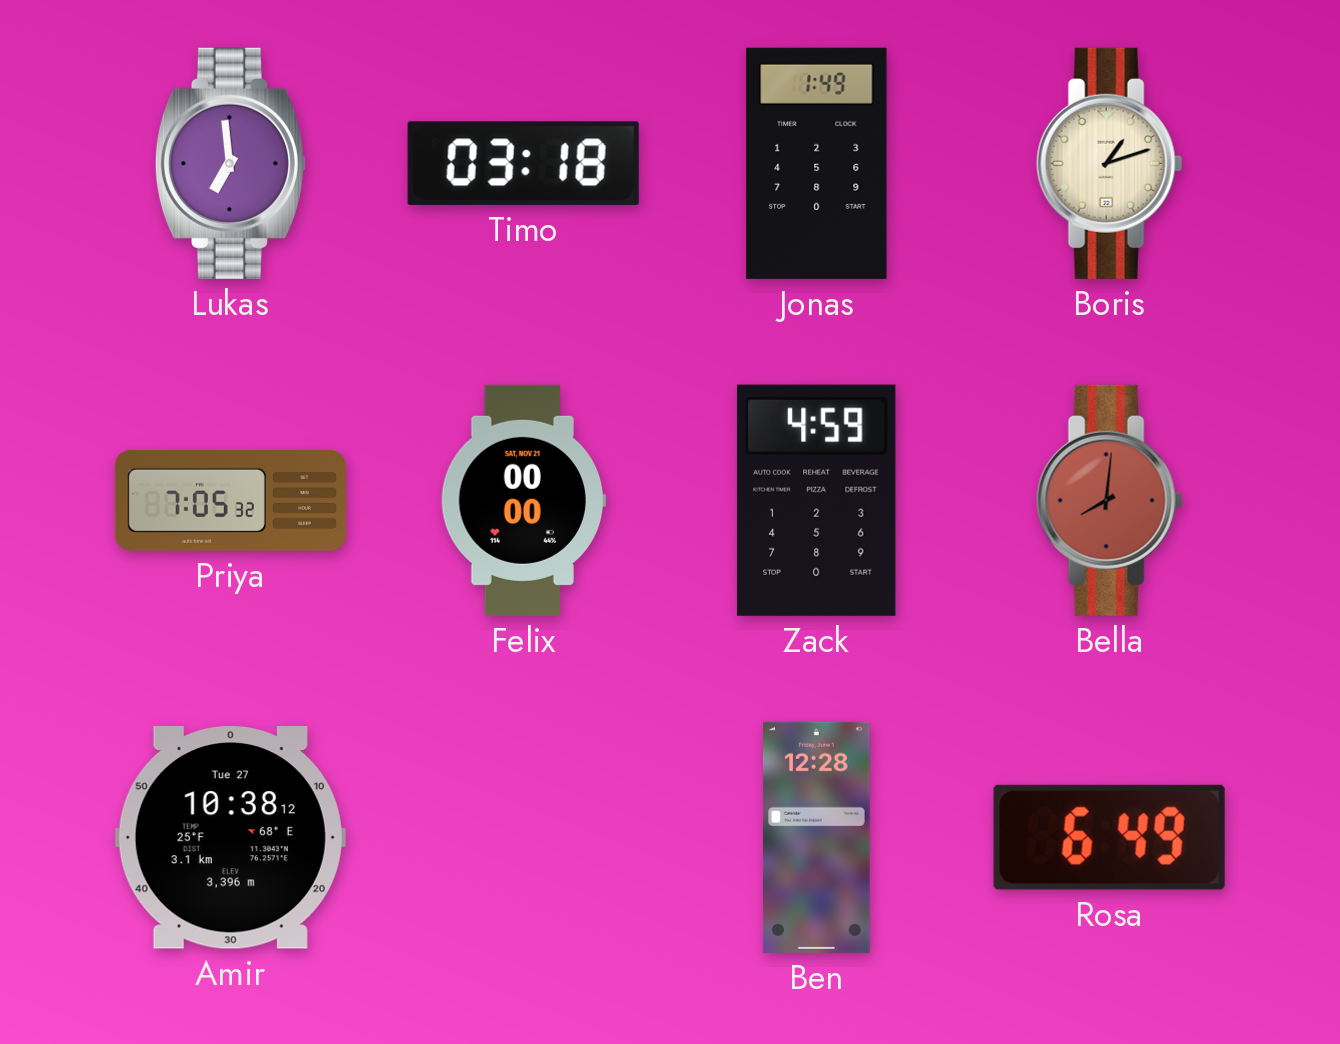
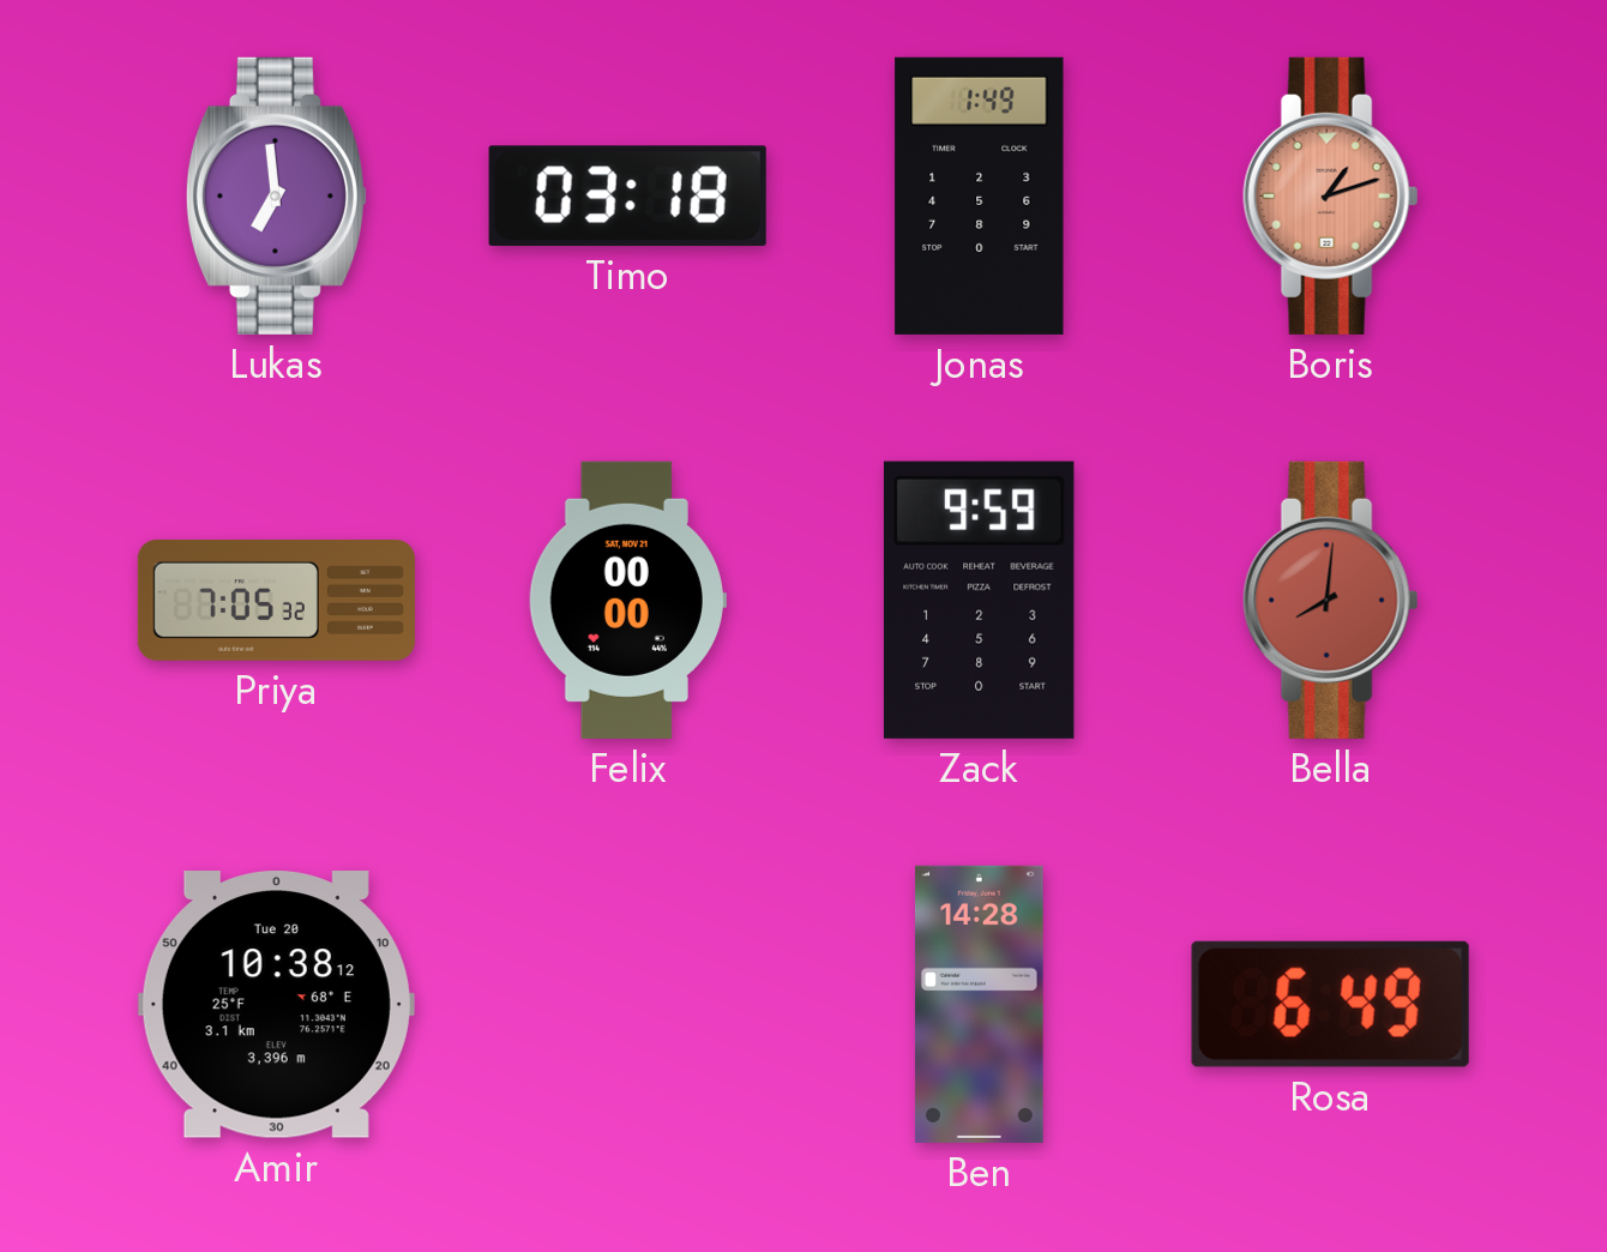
Boris dial: cream -> salmon (1331, 195)
Zack: 4:59 -> 9:59 (979, 600)
Amir date: Tue 27 -> Tue 20 (276, 1005)
Ben: 12:28 -> 14:28 (980, 1004)
